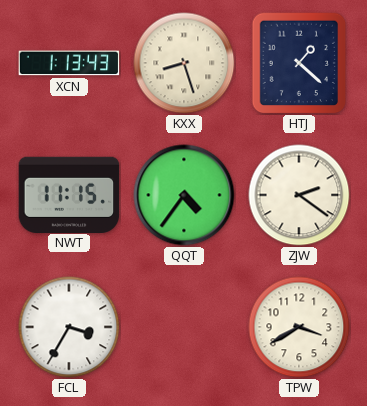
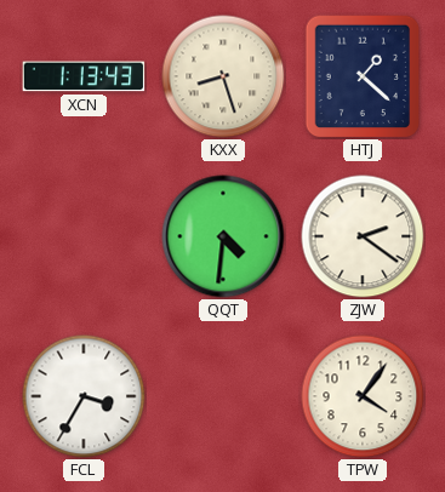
NWT: 11:15 -> none (69, 194)
QQT: 4:36 -> 4:31 (223, 236)
TPW: 3:40 -> 4:06 (363, 396)
